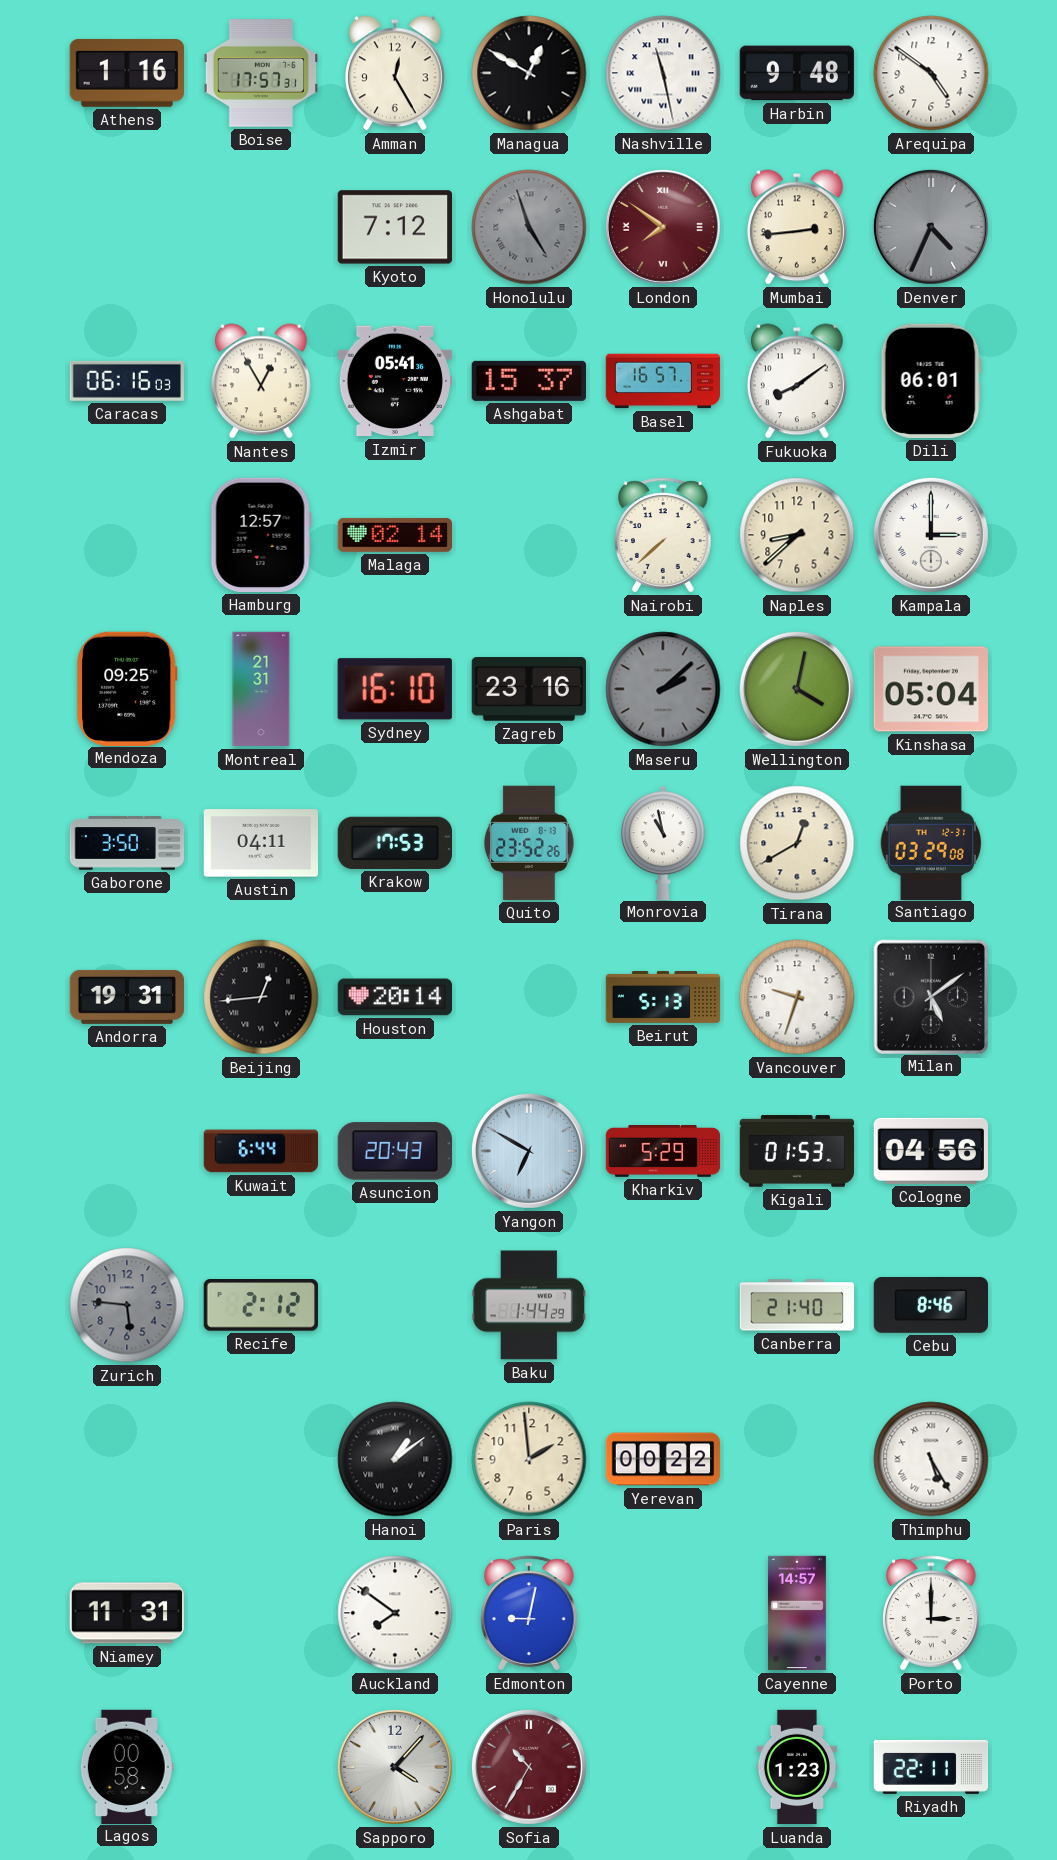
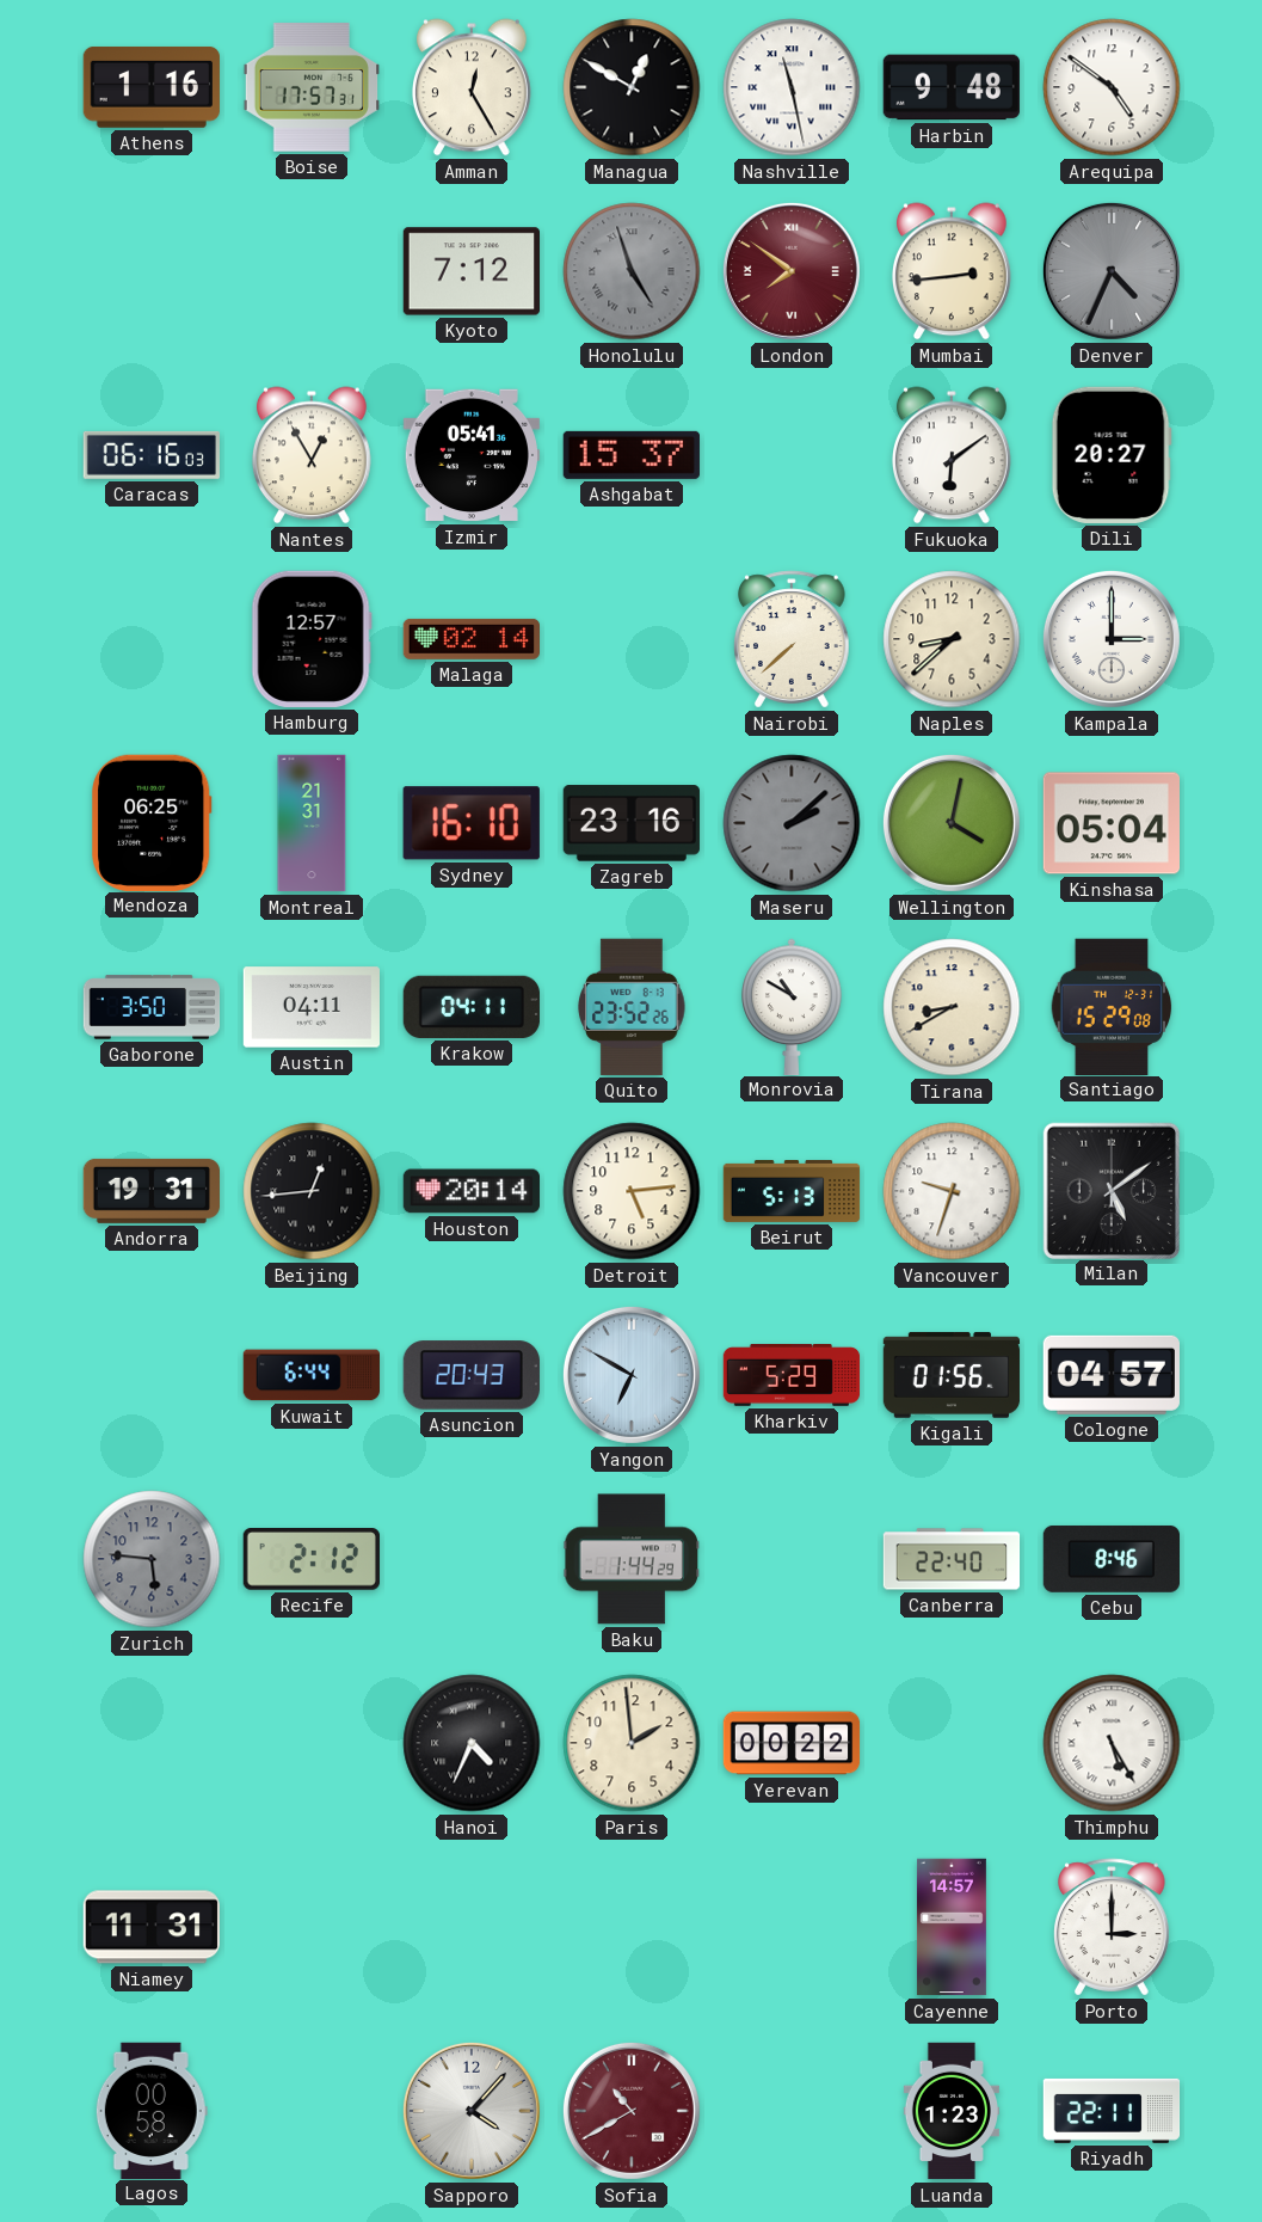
Basel: 16:57 -> none (663, 381)
Fukuoka: 8:09 -> 6:09 (952, 455)
Dili: 06:01 -> 20:27 (1112, 455)
Mendoza: 09:25 -> 06:25 (152, 822)
Krakow: 17:53 -> 04:11 (472, 1007)
Monrovia: 10:58 -> 10:50 (792, 1006)
Tirana: 12:40 -> 8:40 (952, 1007)
Santiago: 03:29 -> 15:29 (1112, 1006)
Detroit: none -> 5:14 (632, 1191)
Kigali: 01:53 -> 01:56 (952, 1375)
Cologne: 04:56 -> 04:57 (1112, 1375)
Canberra: 21:40 -> 22:40 (952, 1559)
Hanoi: 1:09 -> 4:34 (472, 1743)
Auckland: 7:51 -> none (395, 1613)
Edmonton: 9:02 -> none (529, 1613)
Sofia: 10:35 -> 10:40 (632, 2111)
